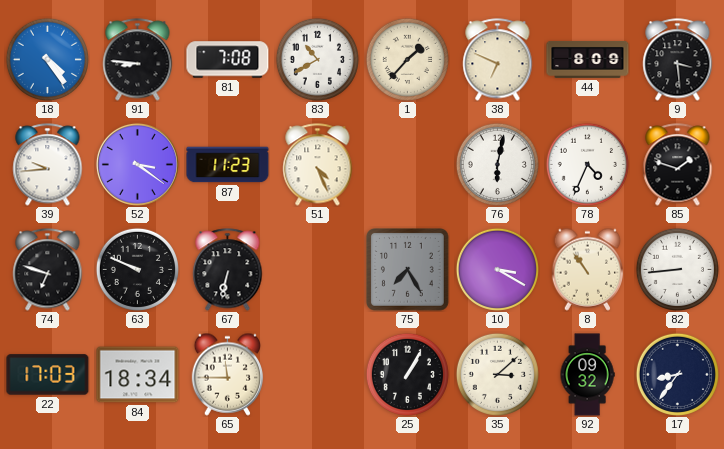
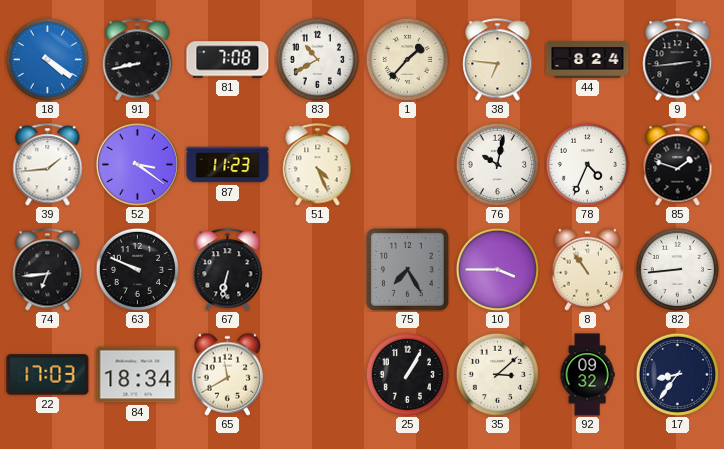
18: 4:24 -> 4:21 (47, 59)
91: 8:46 -> 8:43 (138, 60)
38: 6:49 -> 6:46 (498, 60)
44: 8:09 -> 8:24 (588, 59)
9: 3:29 -> 2:44 (678, 60)
39: 9:44 -> 1:44 (48, 165)
76: 6:02 -> 10:02 (497, 164)
74: 6:48 -> 6:44 (48, 270)
10: 3:20 -> 3:45 (497, 269)
65: 11:45 -> 11:40 (228, 374)
